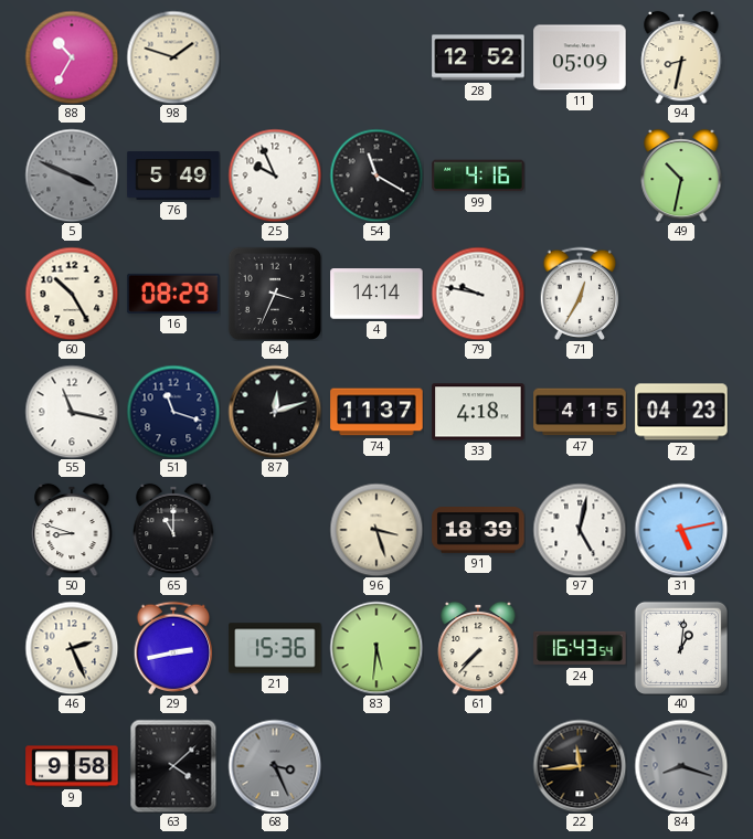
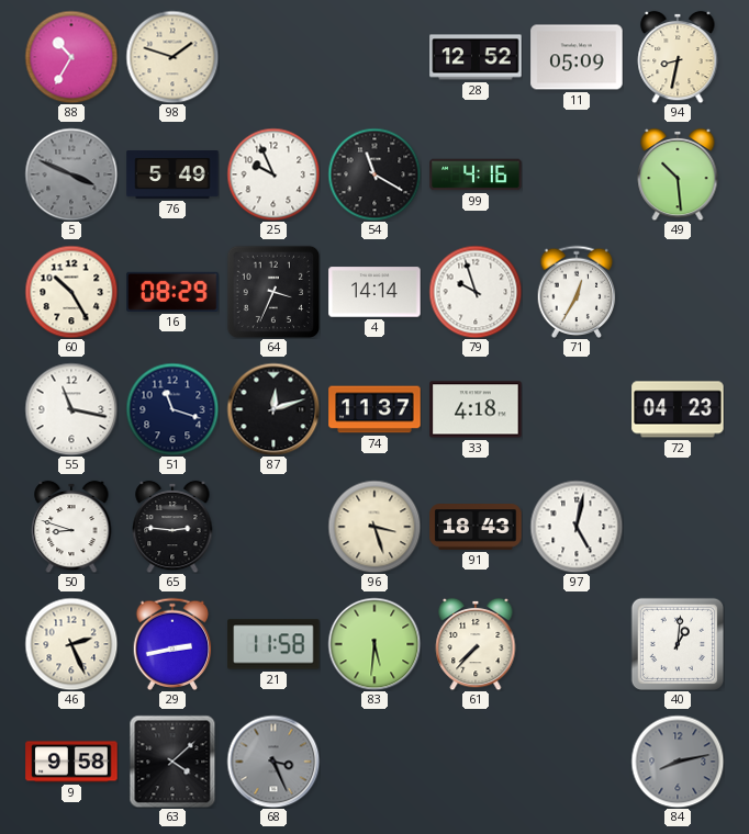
49: 10:32 -> 10:29 (678, 174)
79: 9:47 -> 9:57 (476, 292)
47: 4:15 -> none (580, 412)
65: 11:00 -> 2:46 (172, 527)
91: 18:39 -> 18:43 (476, 528)
31: 5:13 -> none (681, 530)
21: 15:36 -> 11:58 (273, 644)
24: 16:43 -> none (580, 648)
22: 11:44 -> none (580, 766)
84: 8:18 -> 8:13 (678, 762)
